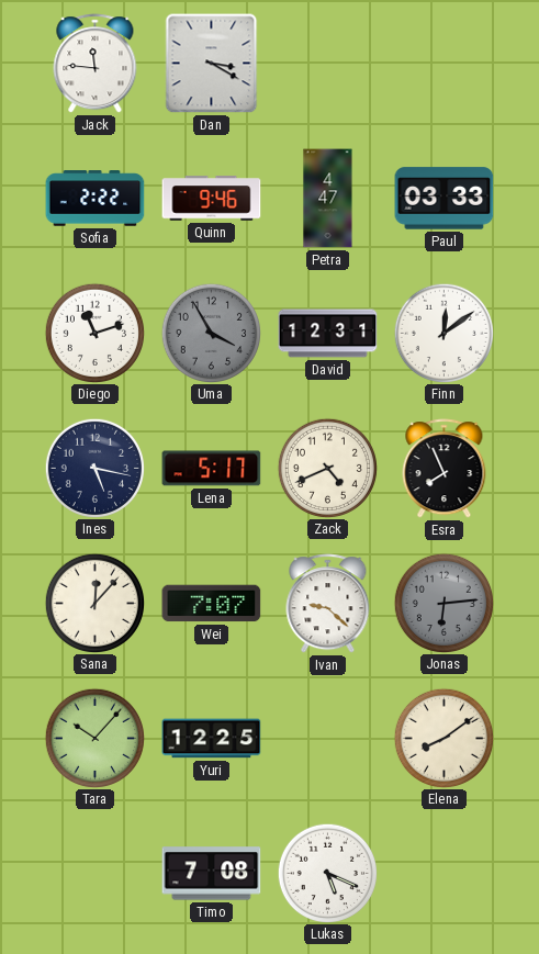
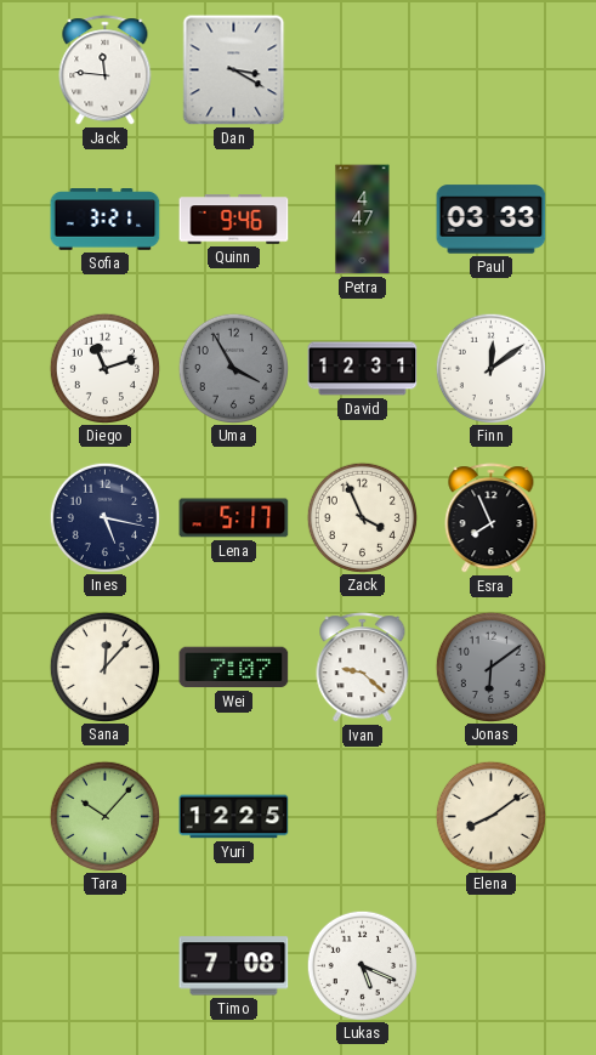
Sofia: 2:22 -> 3:21 (106, 220)
Zack: 4:41 -> 3:56 (362, 517)
Jonas: 6:14 -> 6:09 (490, 667)
